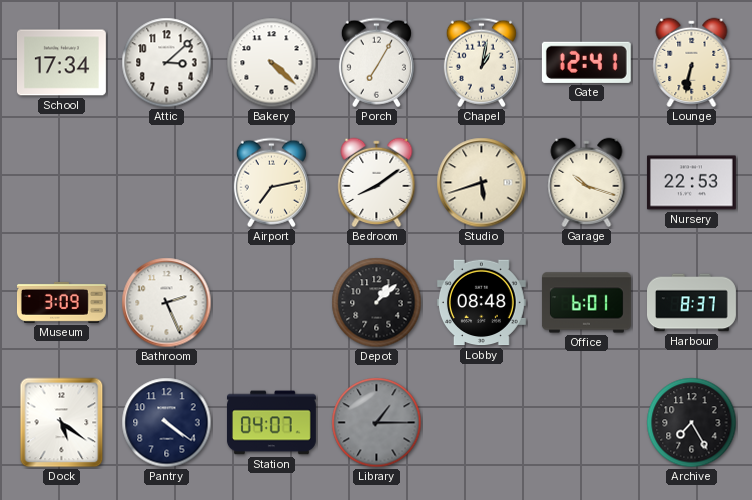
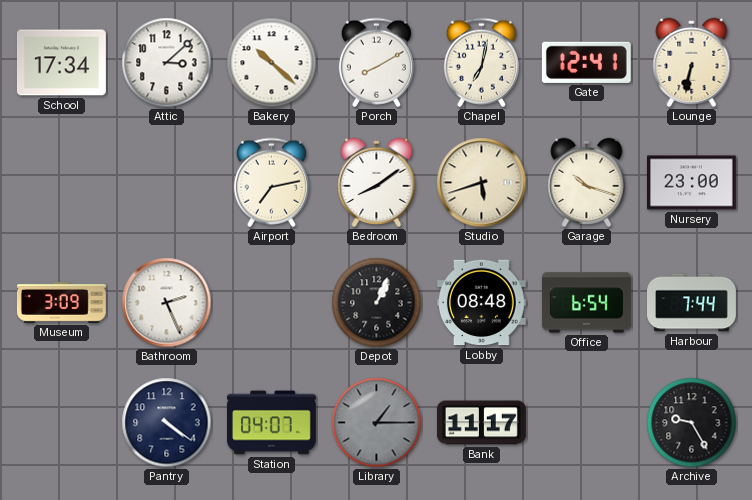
Bakery: 4:22 -> 10:22 (272, 63)
Porch: 7:05 -> 8:10 (376, 63)
Chapel: 1:02 -> 7:02 (481, 63)
Nursery: 22:53 -> 23:00 (691, 183)
Depot: 1:08 -> 1:04 (377, 303)
Office: 6:01 -> 6:54 (586, 303)
Harbour: 8:37 -> 7:44 (692, 303)
Dock: 5:21 -> none (62, 423)
Bank: none -> 11:17 (481, 423)
Archive: 7:25 -> 9:25 (692, 423)
